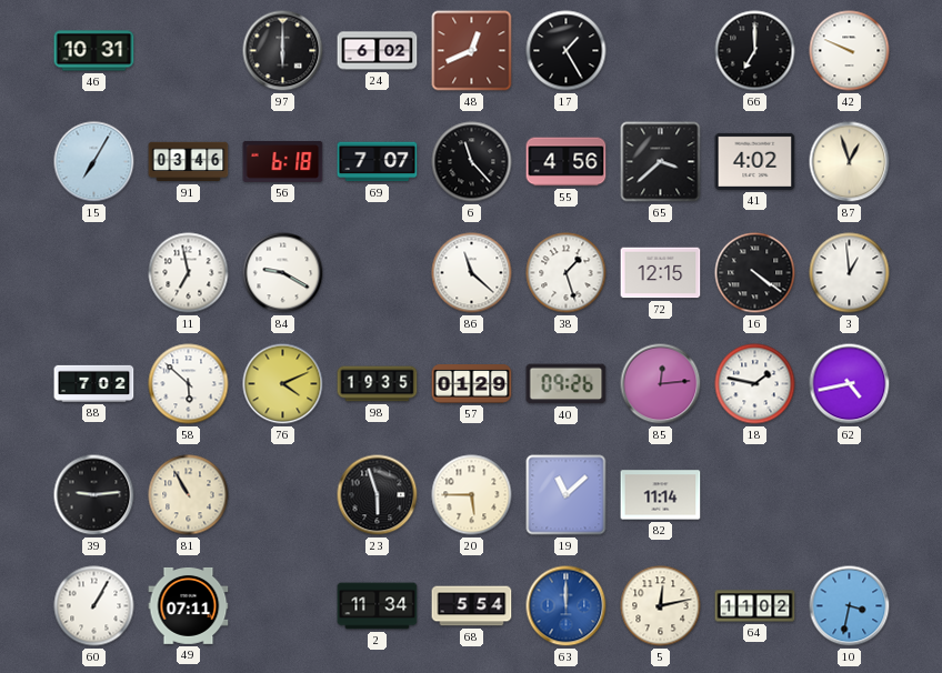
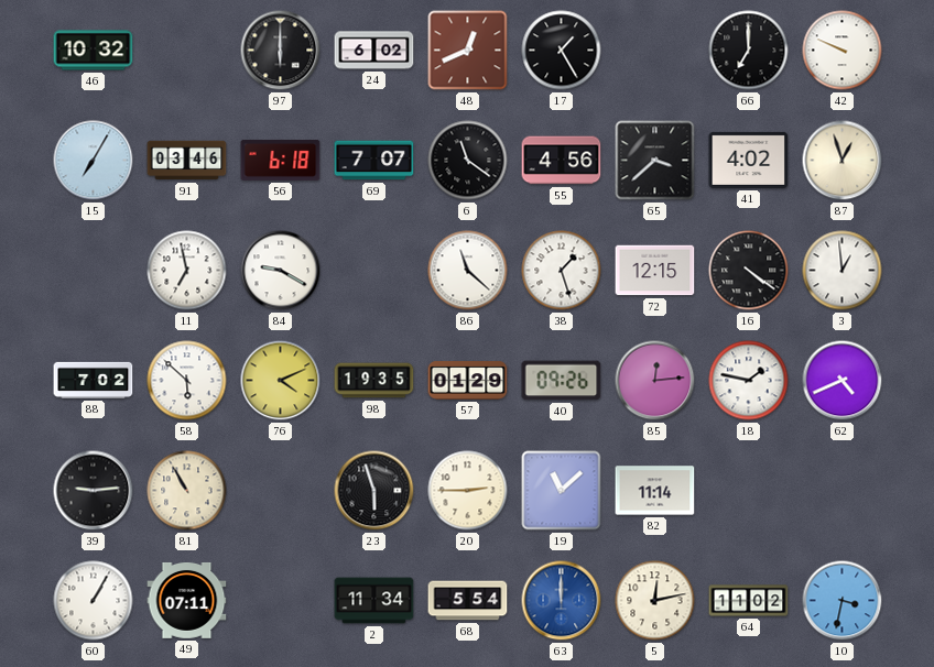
46: 10:31 -> 10:32 (94, 51)
6: 11:23 -> 11:21 (468, 161)
62: 4:43 -> 4:41 (843, 381)
20: 5:45 -> 2:45 (468, 491)
